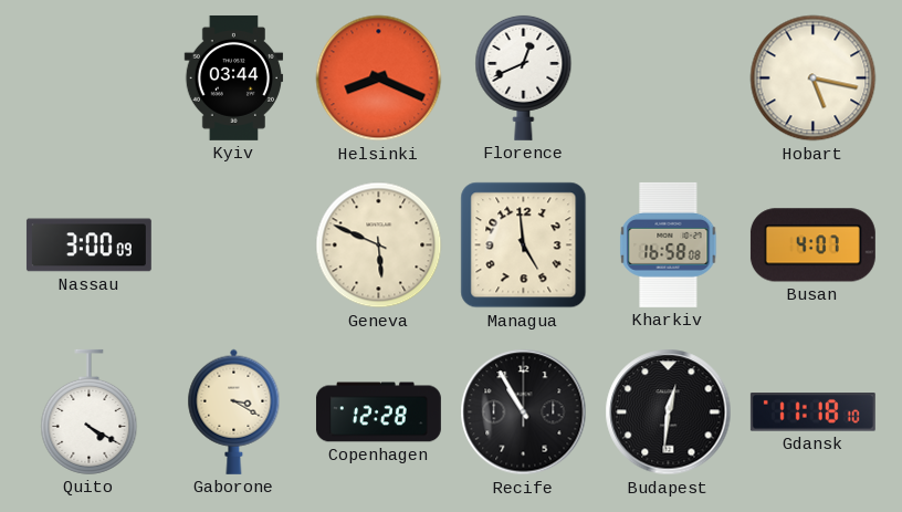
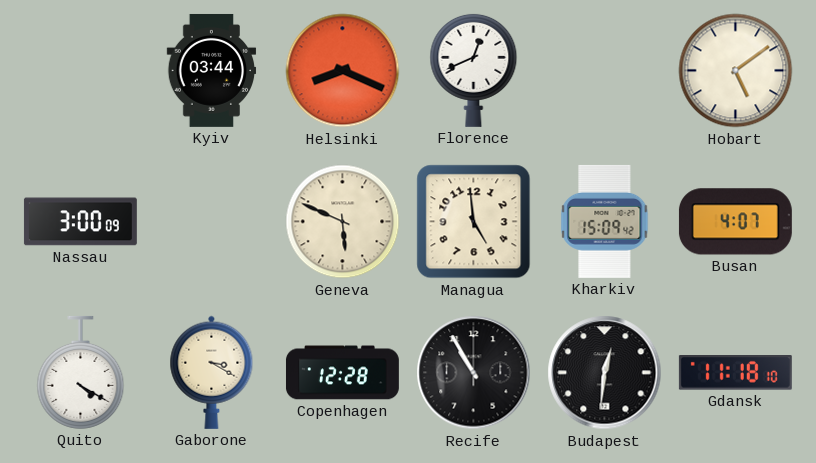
Hobart: 5:17 -> 5:09 (736, 71)
Kharkiv: 16:58 -> 15:09 (605, 221)
